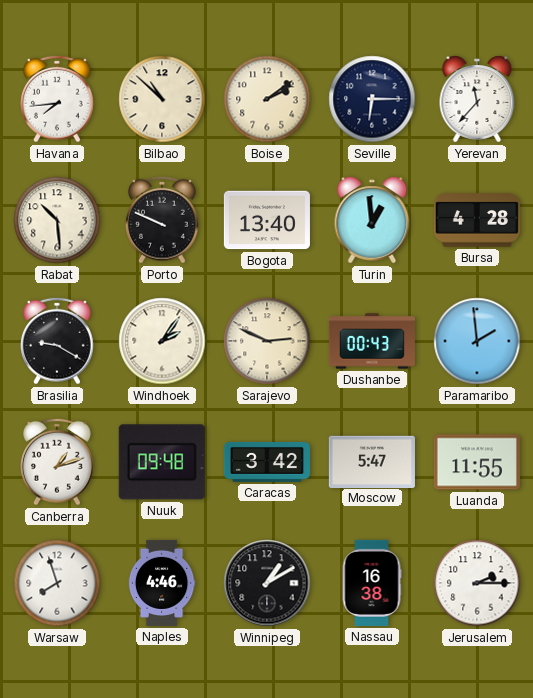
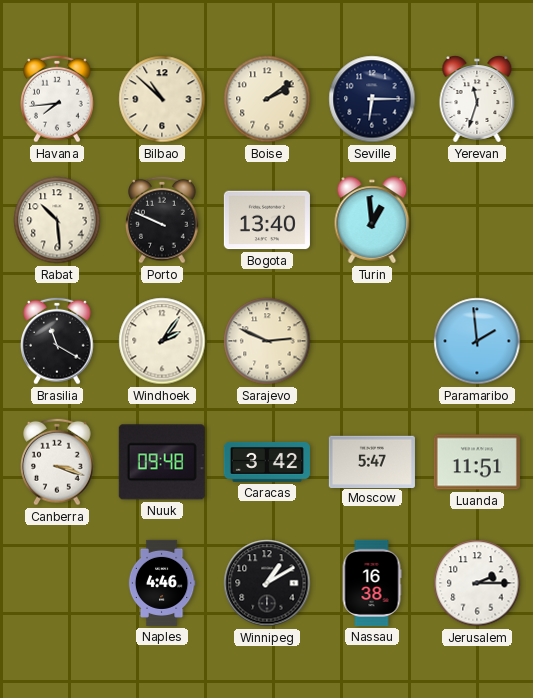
Yerevan: 11:37 -> 11:33 (477, 99)
Bursa: 4:28 -> none (477, 220)
Brasilia: 9:20 -> 11:20 (58, 341)
Dushanbe: 00:43 -> none (372, 341)
Canberra: 1:12 -> 3:18 (58, 462)
Luanda: 11:55 -> 11:51 (477, 462)
Warsaw: 7:57 -> none (57, 583)
